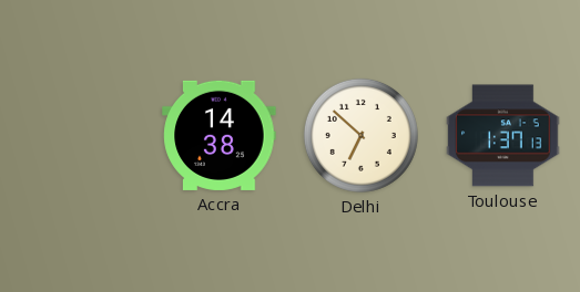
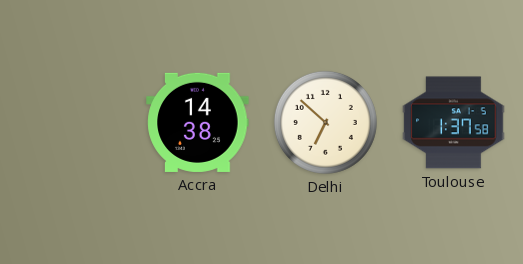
Toulouse: 1:37:13 -> 1:37:58 (454, 123)
